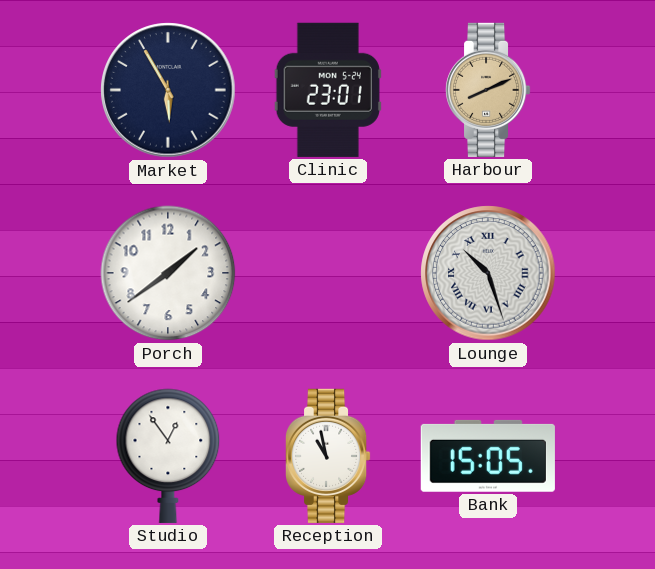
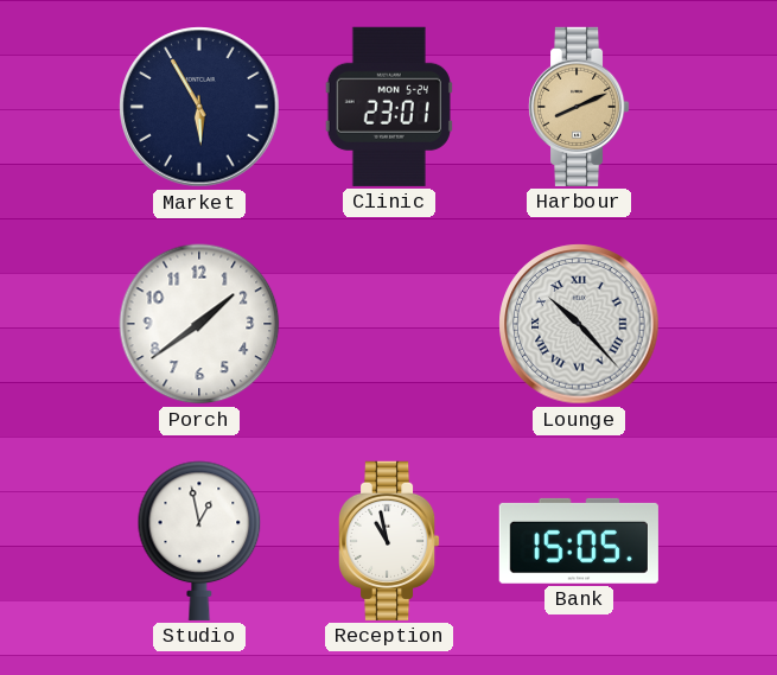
Lounge: 10:27 -> 10:23 (579, 324)
Studio: 12:54 -> 12:58 (199, 541)
